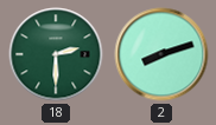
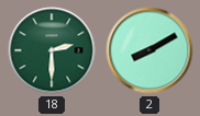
2: 8:12 -> 8:10 (149, 50)
